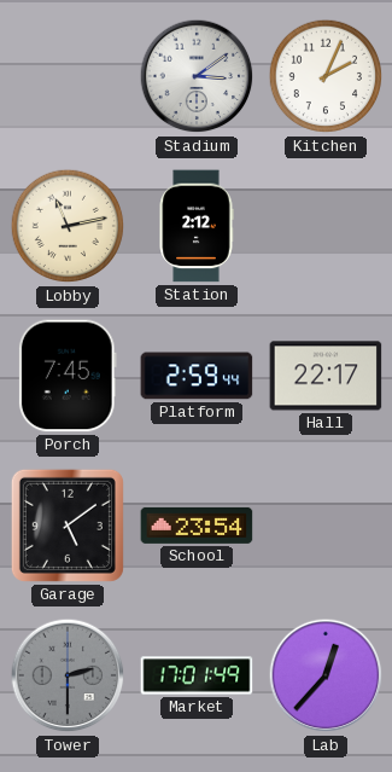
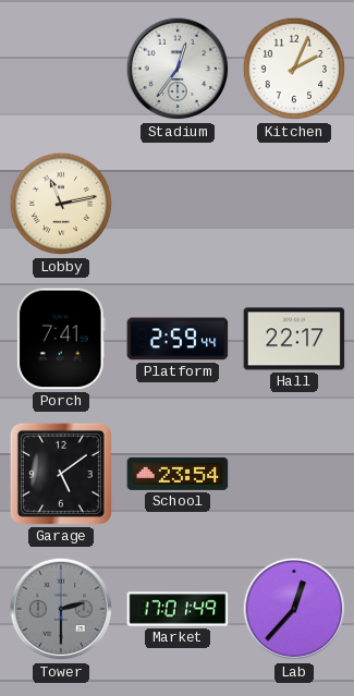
Stadium: 3:09 -> 12:36 (178, 69)
Station: 2:12 -> none (197, 226)
Porch: 7:45 -> 7:41 (61, 339)
